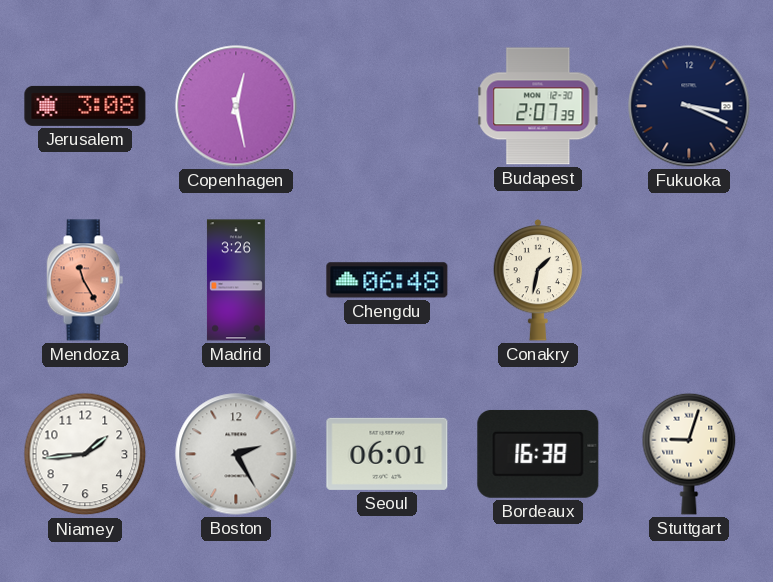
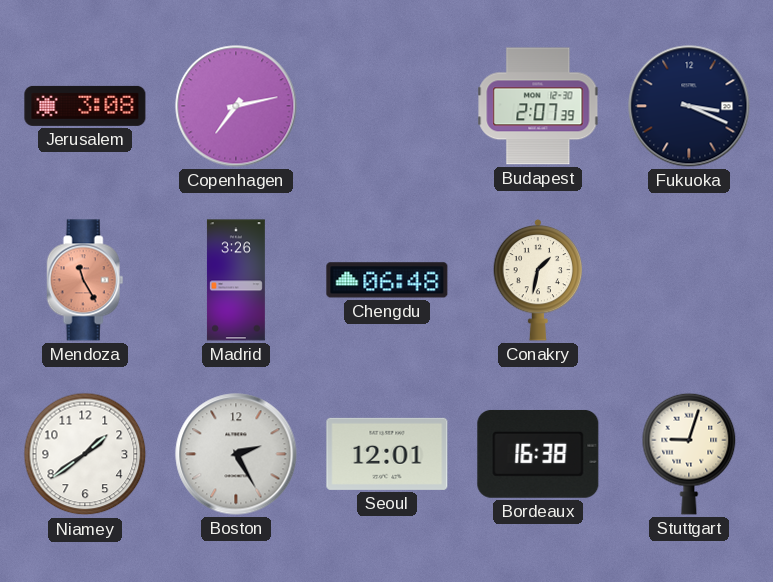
Copenhagen: 12:28 -> 7:13 (236, 106)
Niamey: 1:44 -> 1:39 (85, 454)
Seoul: 06:01 -> 12:01 (387, 454)
